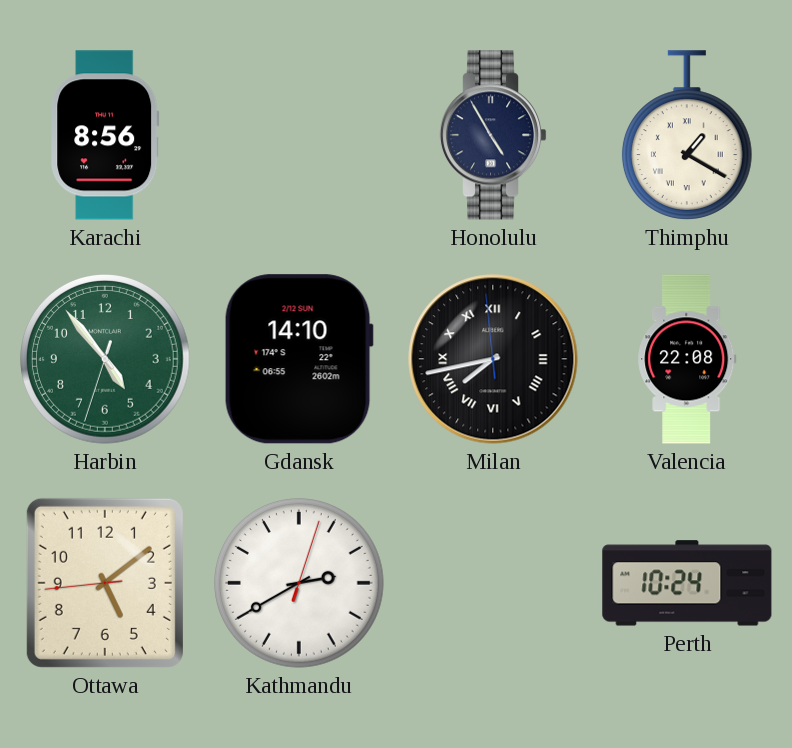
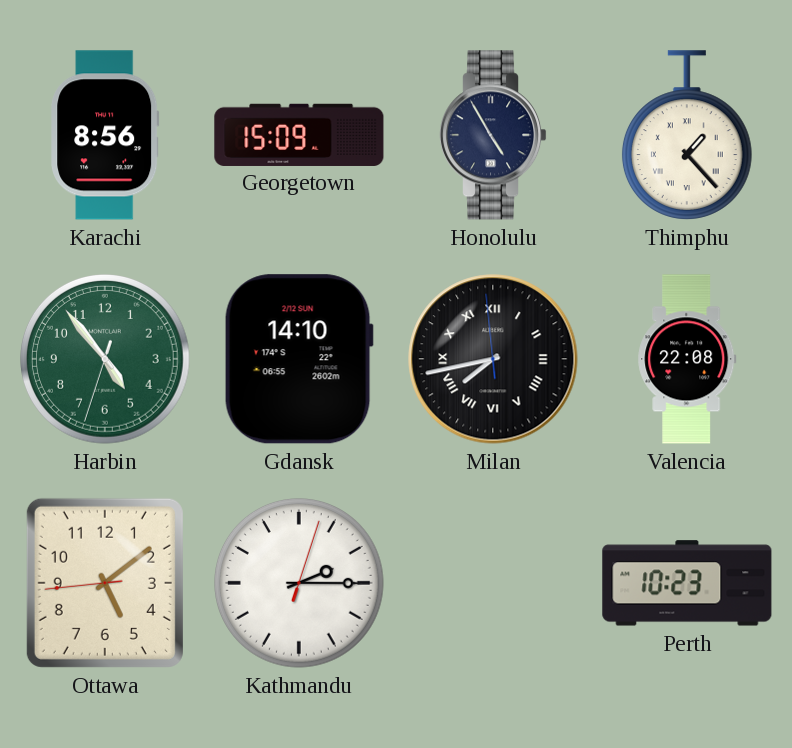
Georgetown: none -> 15:09 (299, 134)
Thimphu: 1:20 -> 1:23 (687, 135)
Kathmandu: 2:40 -> 2:15 (300, 584)
Perth: 10:24 -> 10:23 (687, 583)
